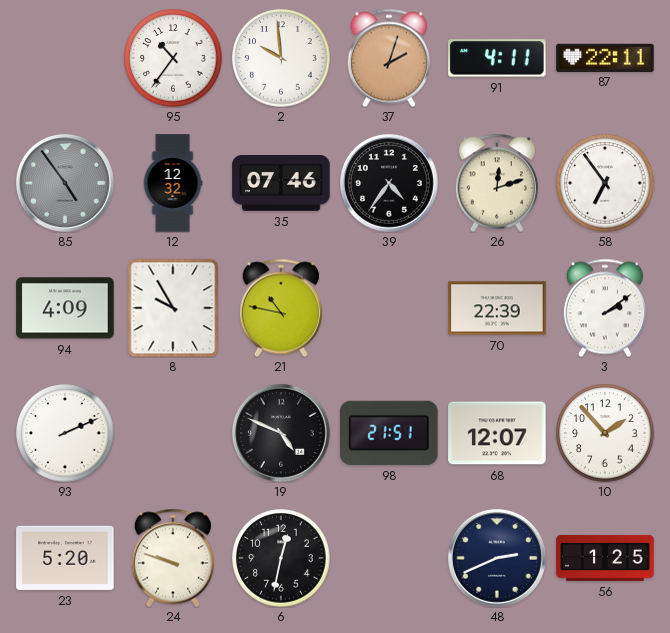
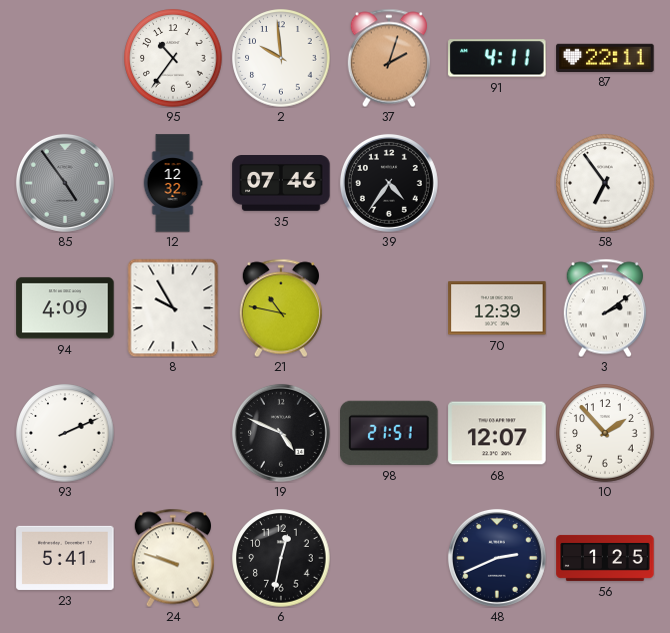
26: 12:12 -> none (497, 183)
70: 22:39 -> 12:39 (497, 308)
23: 5:20 -> 5:41 (65, 558)
